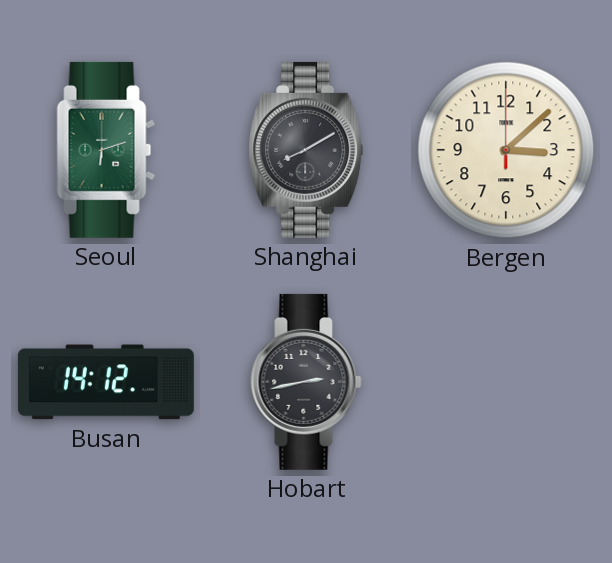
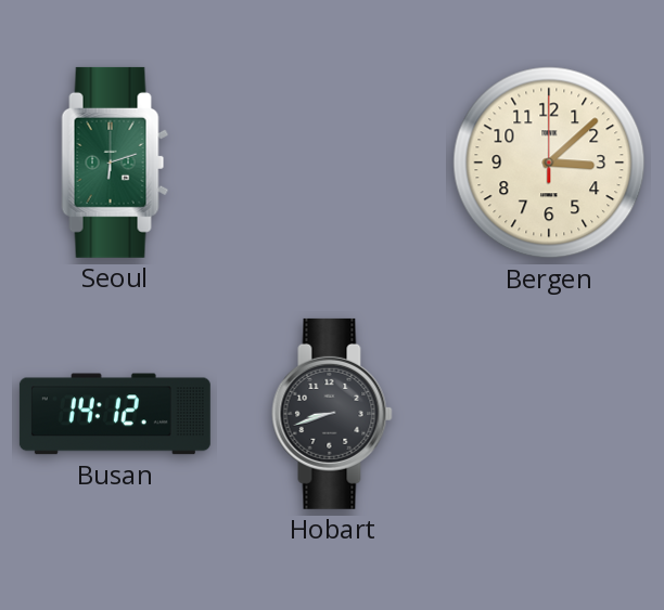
Shanghai: 8:10 -> none (306, 150)
Hobart: 2:43 -> 8:42 (332, 414)
